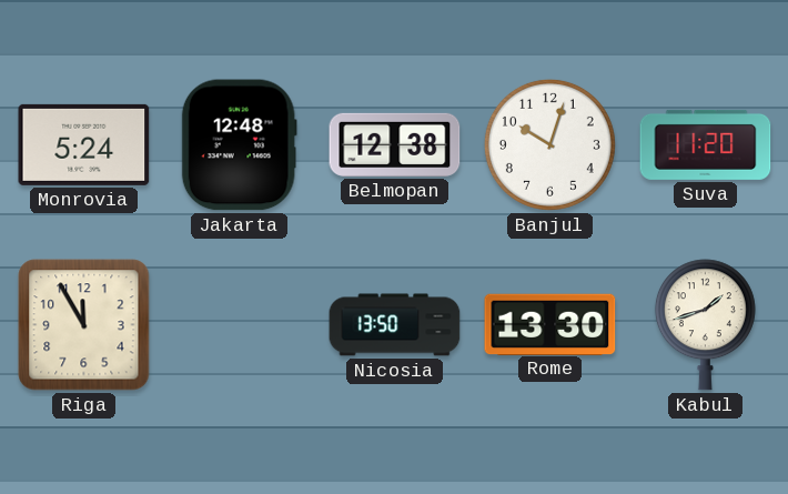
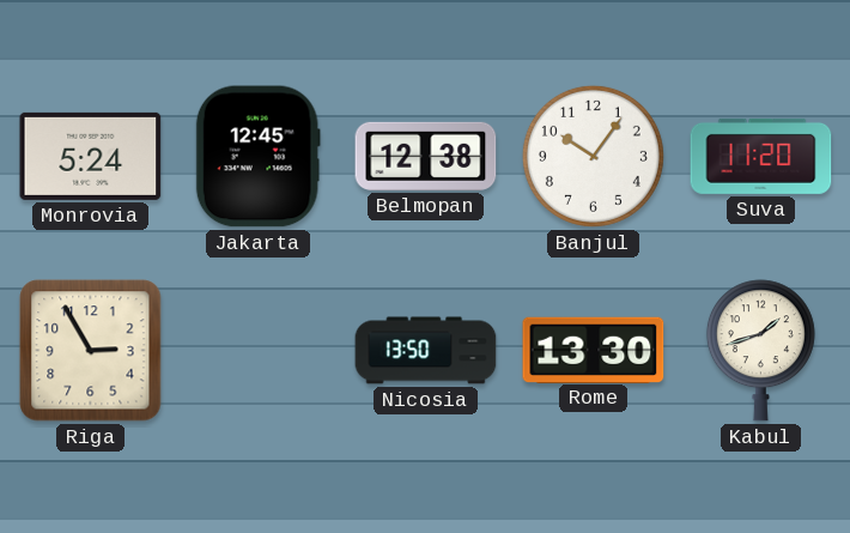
Jakarta: 12:48 -> 12:45 (257, 157)
Banjul: 10:03 -> 10:06 (593, 156)
Riga: 11:55 -> 2:55 (91, 351)
